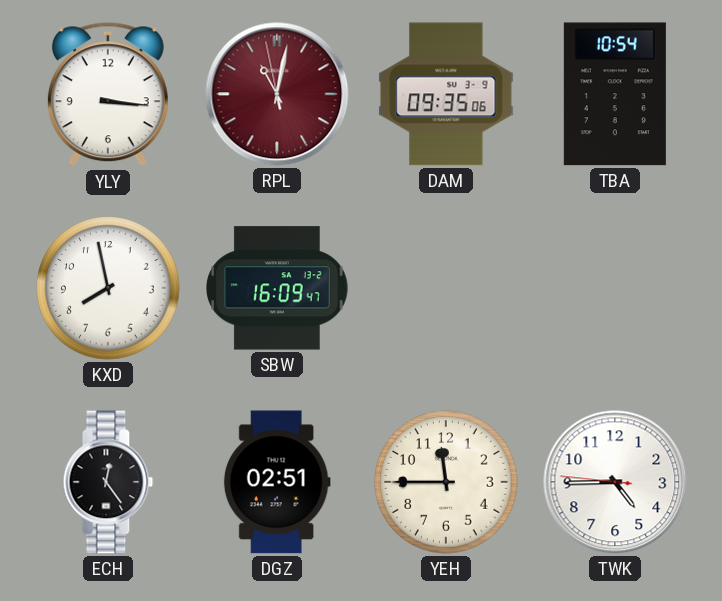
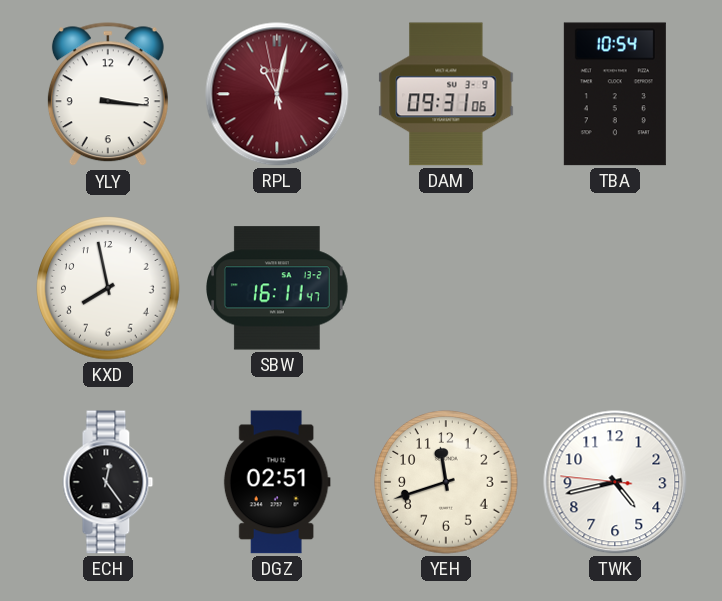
DAM: 09:35 -> 09:31 (446, 94)
SBW: 16:09 -> 16:11 (278, 288)
YEH: 11:45 -> 11:42 (446, 482)
TWK: 4:44 -> 4:42 (615, 482)
